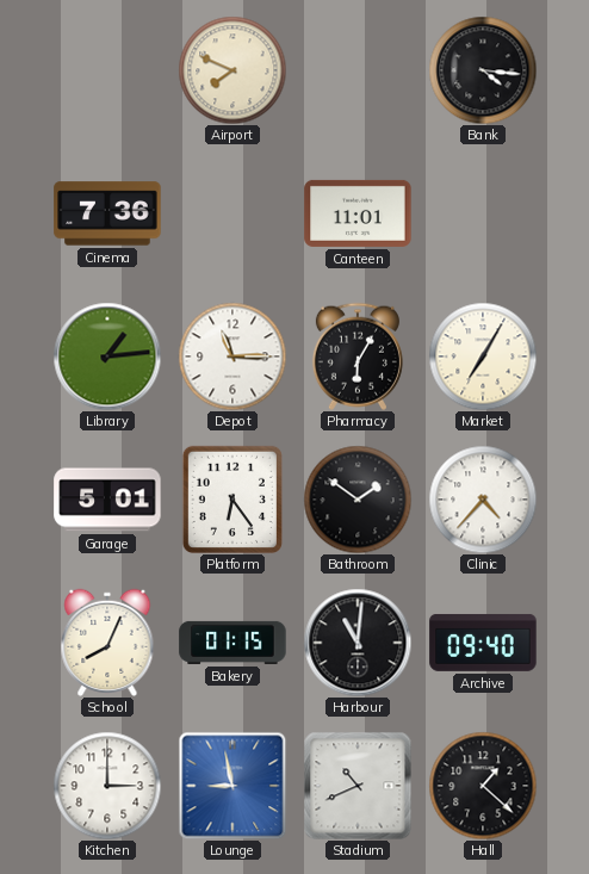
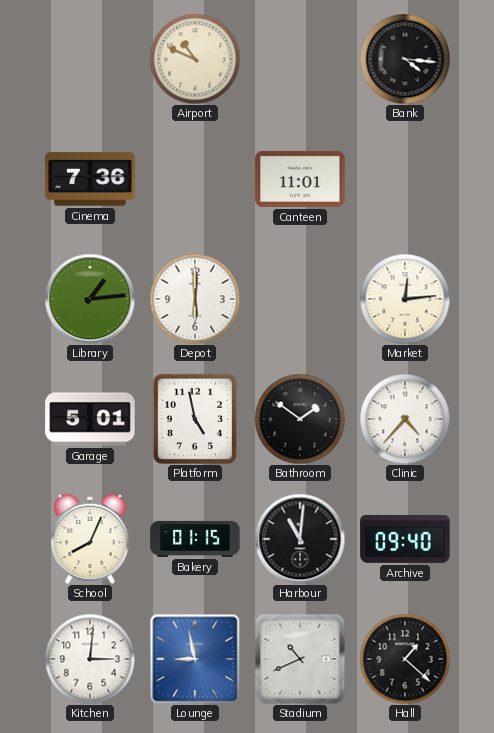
Airport: 7:49 -> 10:49 (195, 59)
Depot: 11:15 -> 6:00 (195, 299)
Pharmacy: 6:05 -> none (358, 357)
Market: 7:05 -> 12:14 (405, 299)
Platform: 6:24 -> 4:58 (195, 419)
Kitchen: 3:00 -> 3:01 (90, 659)
